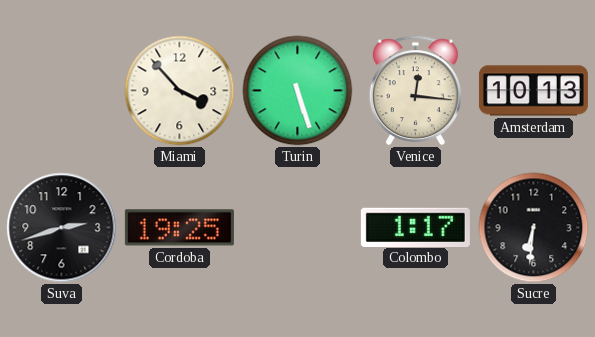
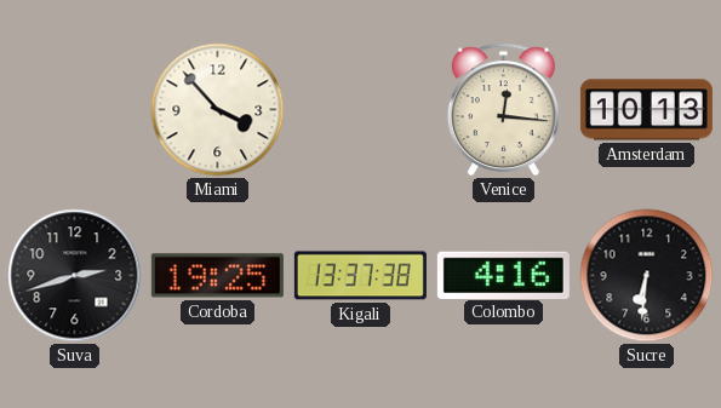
Turin: 5:27 -> none (298, 91)
Kigali: none -> 13:37 (360, 276)
Colombo: 1:17 -> 4:16 (503, 275)
